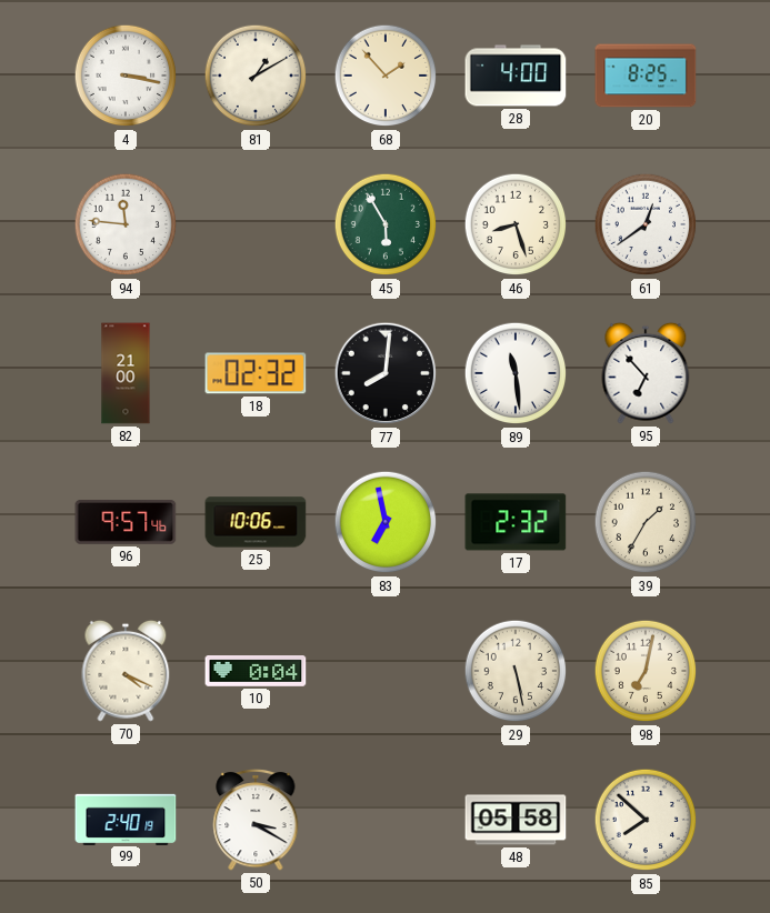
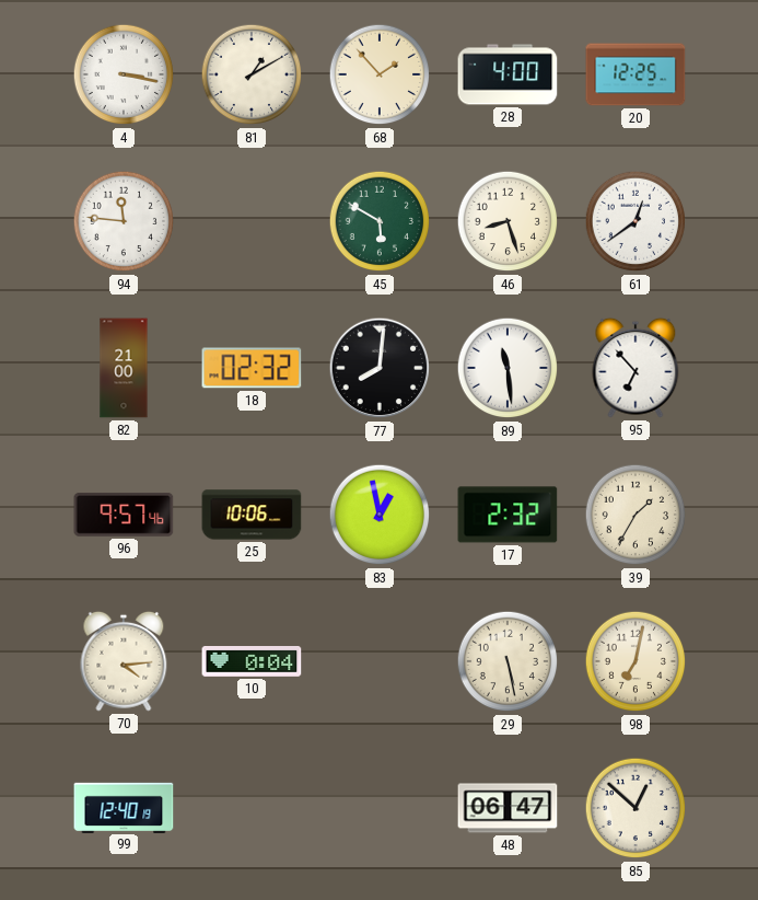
20: 8:25 -> 12:25 (635, 74)
45: 5:55 -> 5:50 (380, 221)
83: 6:58 -> 12:58 (380, 515)
70: 4:19 -> 4:14 (124, 661)
99: 2:40 -> 12:40 (124, 807)
50: 3:20 -> none (256, 820)
48: 05:58 -> 06:47 (508, 808)
85: 7:52 -> 12:52 (635, 808)
